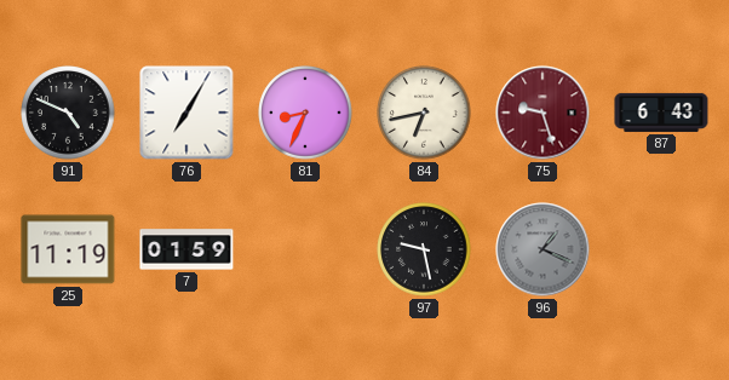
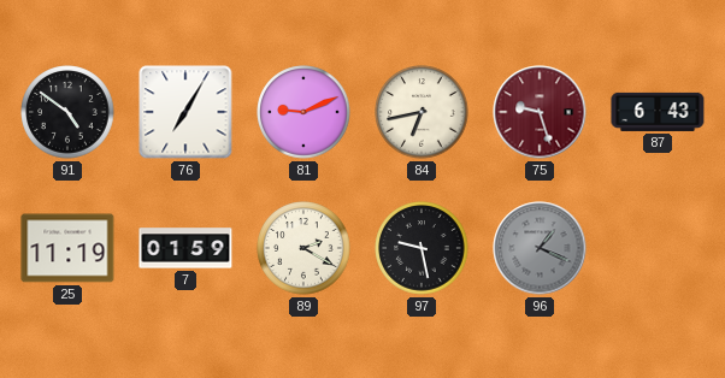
91: 4:49 -> 4:51 (67, 112)
81: 8:34 -> 9:11 (303, 112)
89: none -> 2:20 (303, 248)
